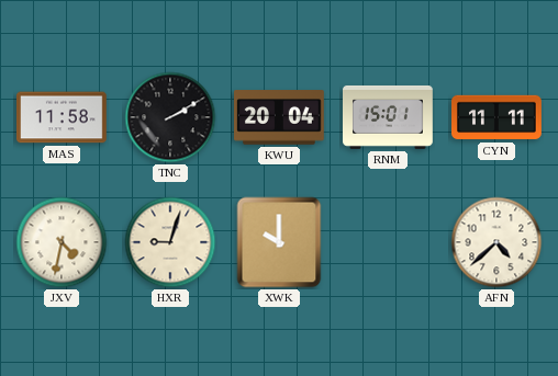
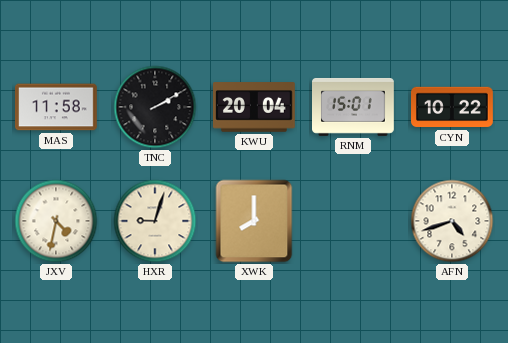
CYN: 11:11 -> 10:22 (452, 107)
XWK: 10:00 -> 8:00 (254, 221)
AFN: 4:38 -> 4:42 (452, 221)
